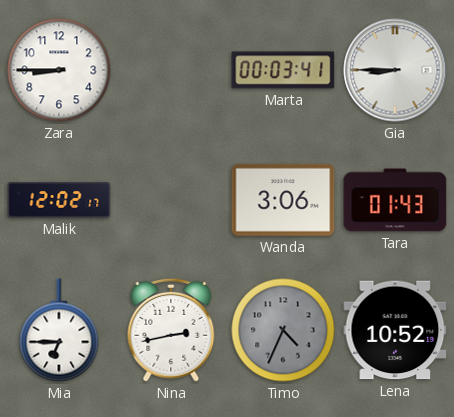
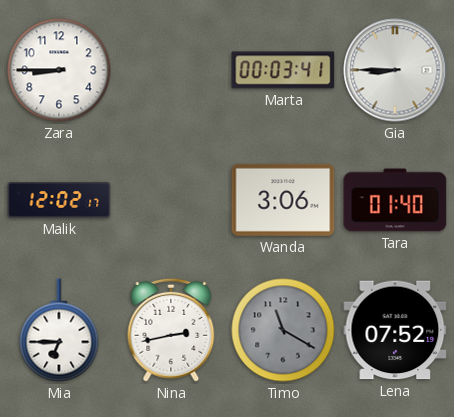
Tara: 01:43 -> 01:40 (395, 200)
Timo: 4:34 -> 11:20 (283, 330)
Lena: 10:52 -> 07:52 (395, 330)
